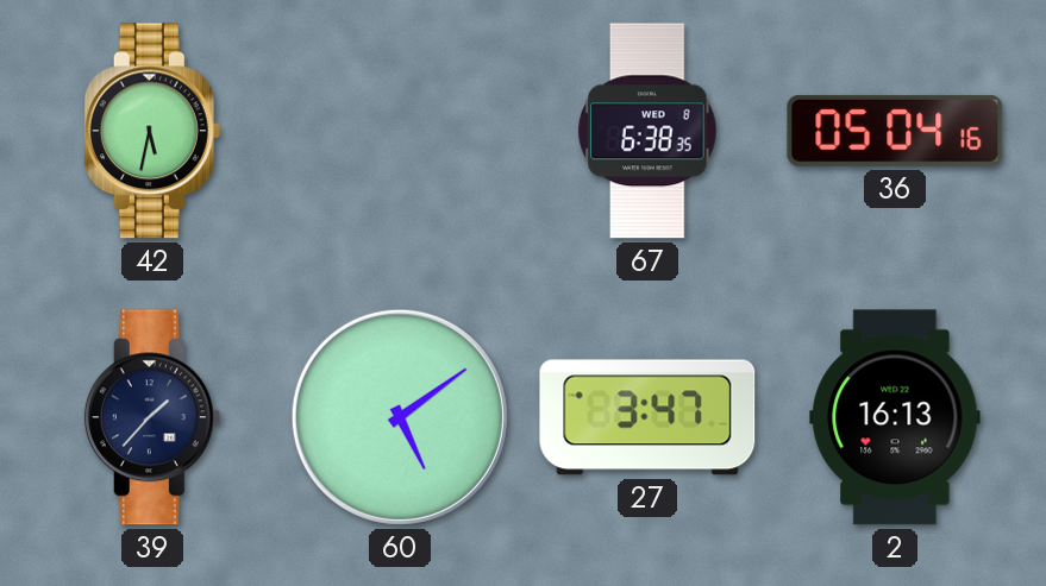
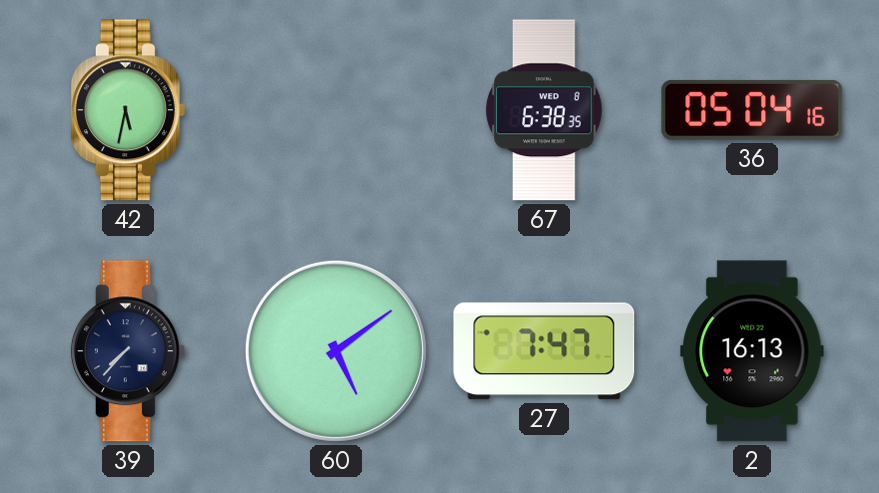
39: 1:37 -> 7:37 (128, 351)
27: 3:47 -> 7:47 (544, 351)
